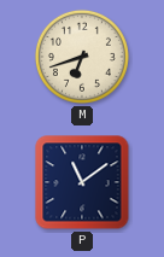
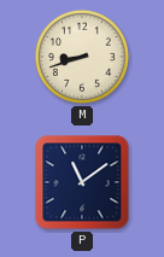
M: 6:42 -> 8:42 (82, 57)
